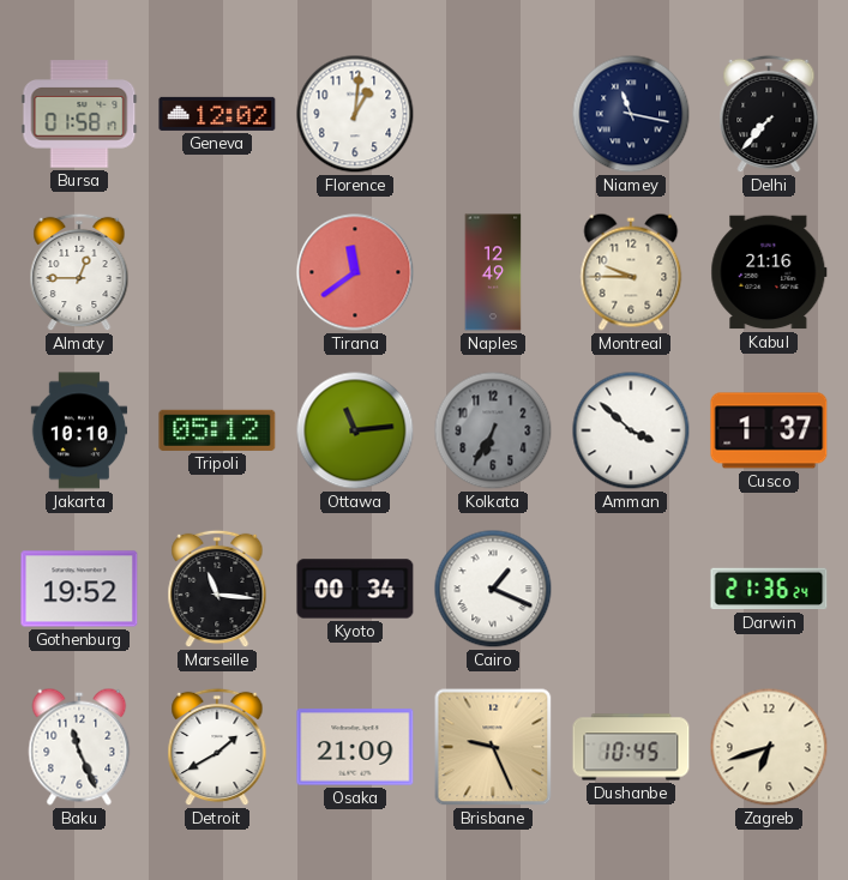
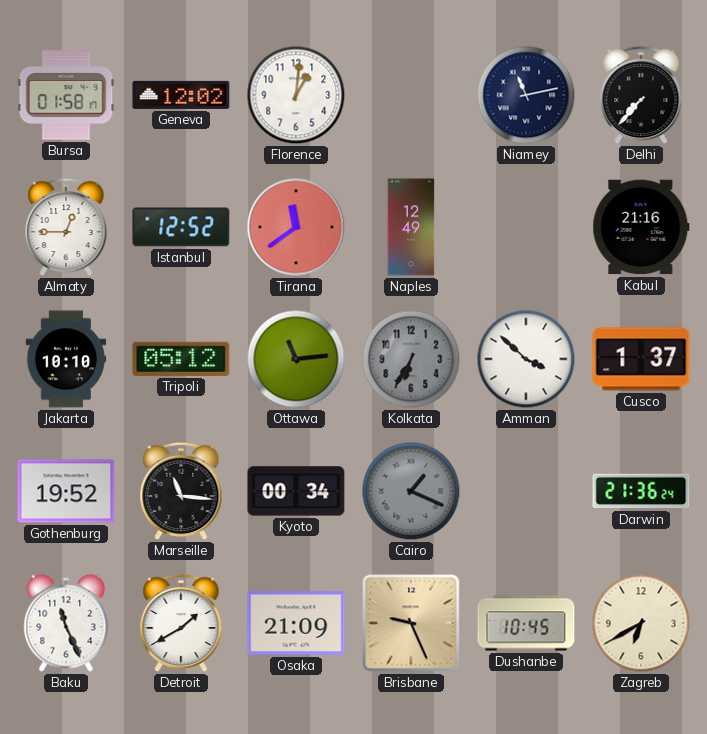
Niamey: 11:17 -> 11:13 (526, 95)
Istanbul: none -> 12:52 (181, 227)
Montreal: 9:45 -> none (631, 272)
Cairo dial: white -> grey (411, 491)
Zagreb: 6:42 -> 6:40 (641, 623)
